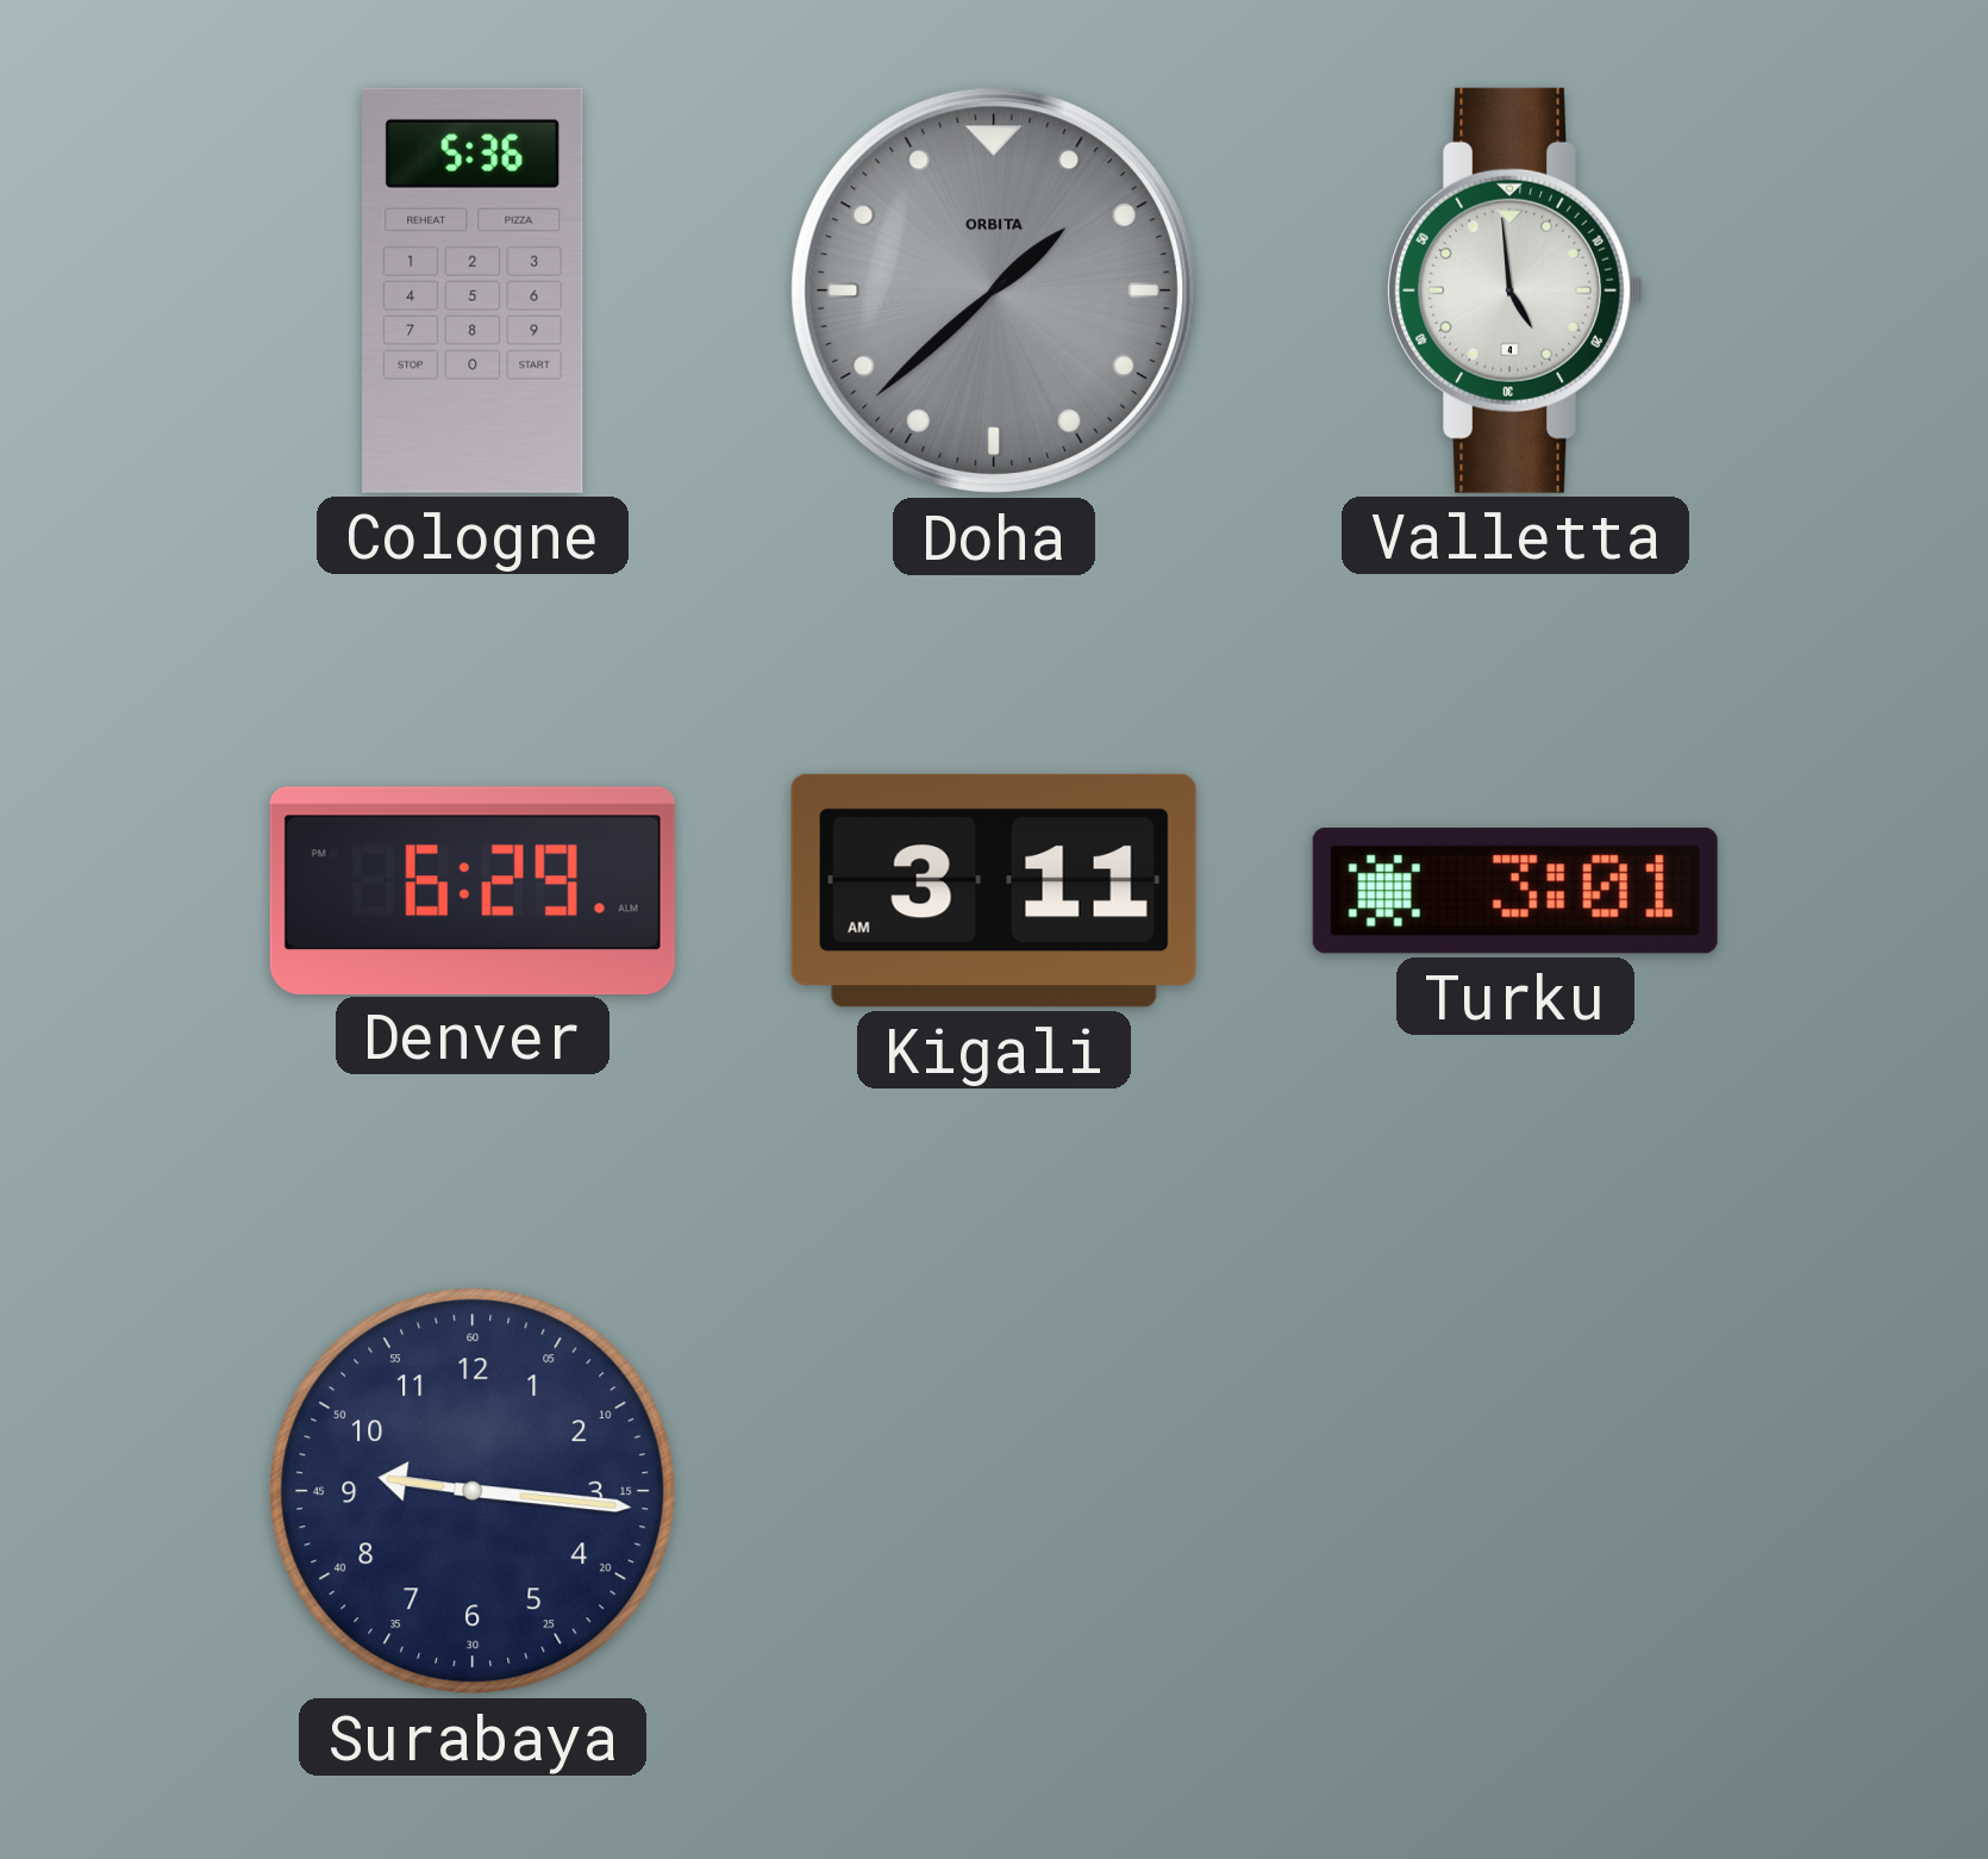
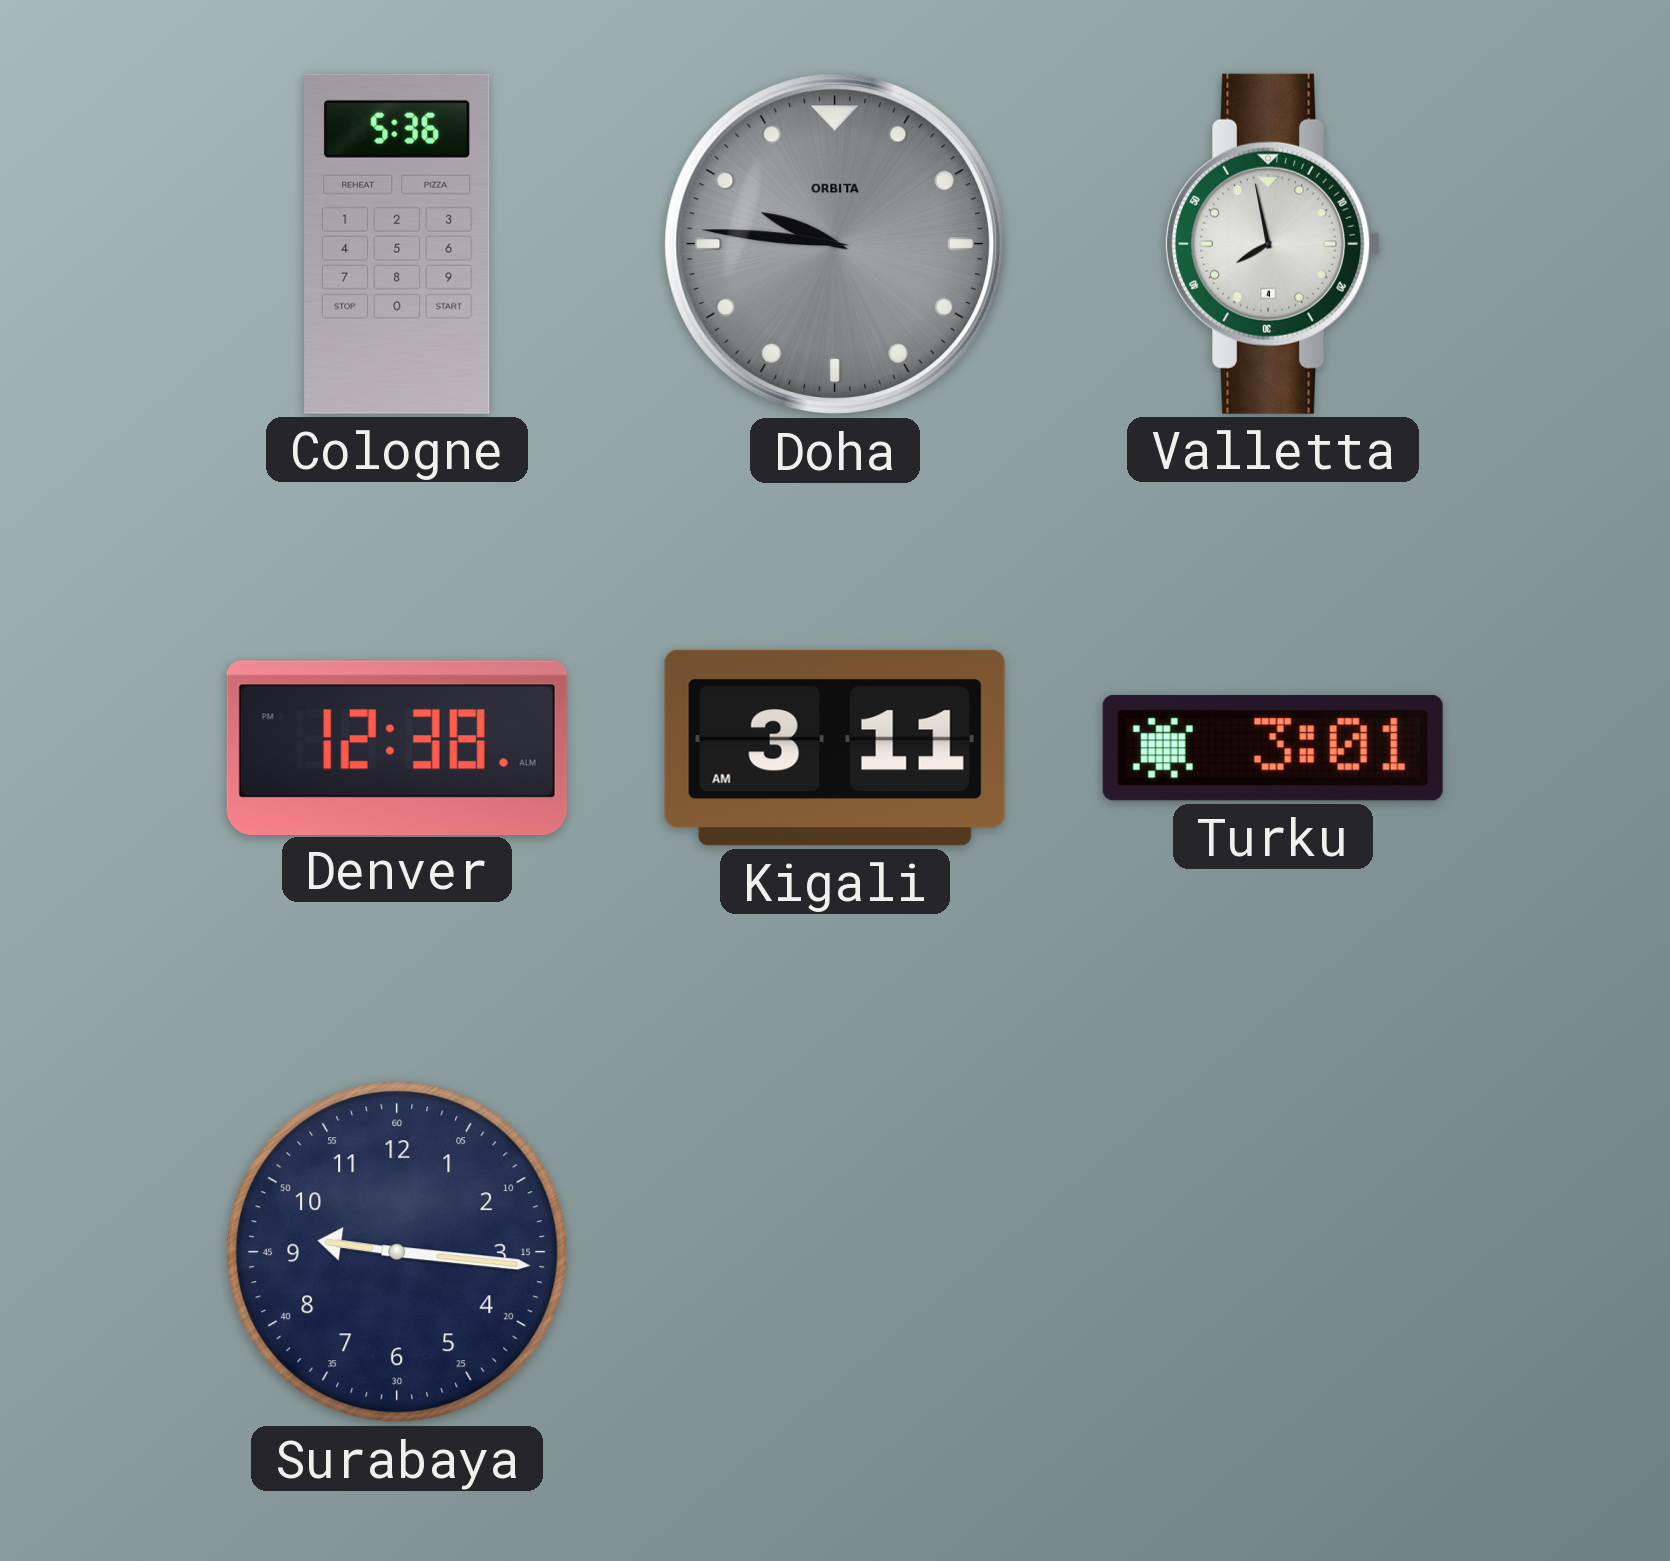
Doha: 1:38 -> 9:46 (835, 244)
Valletta: 4:59 -> 7:58 (1272, 244)
Denver: 6:29 -> 12:38 (397, 747)
